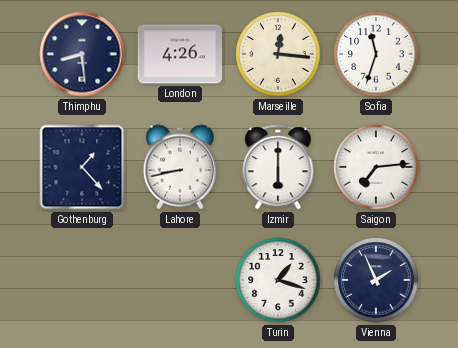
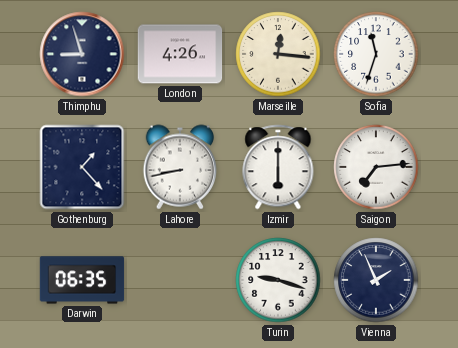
Thimphu: 8:29 -> 8:57 (82, 54)
Darwin: none -> 06:35 (82, 280)
Turin: 1:18 -> 9:18 (278, 280)
